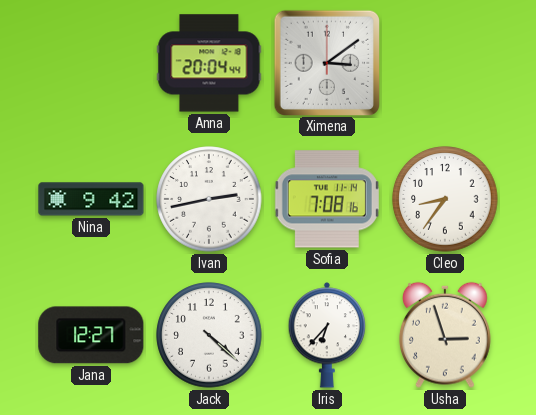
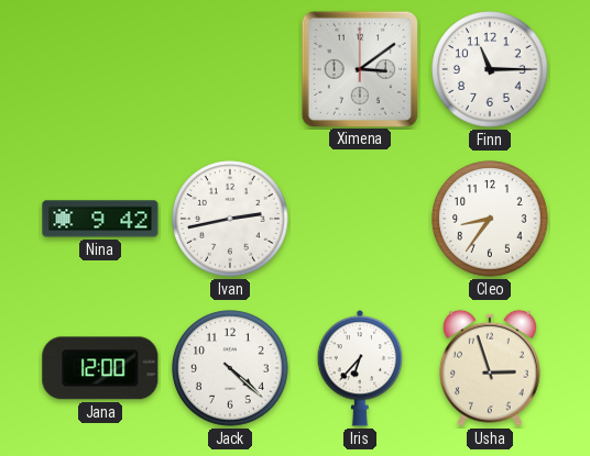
Anna: 20:04 -> none (209, 63)
Finn: none -> 11:15 (490, 69)
Sofia: 7:08 -> none (327, 199)
Jana: 12:27 -> 12:00 (100, 368)
